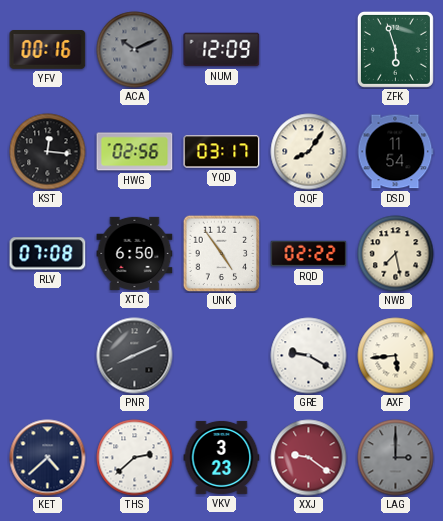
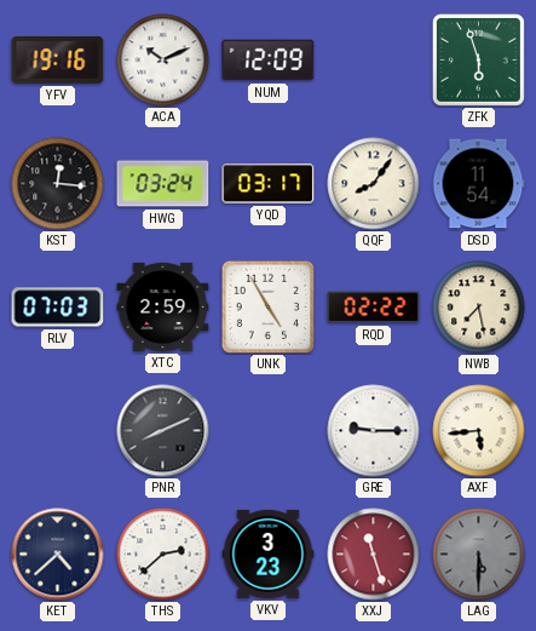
YFV: 00:16 -> 19:16 (58, 61)
ACA dial: grey -> white (163, 61)
HWG: 02:56 -> 03:24 (163, 184)
RLV: 07:08 -> 07:03 (58, 308)
XTC: 6:50 -> 2:59 (163, 306)
UNK: 4:54 -> 4:55 (267, 306)
GRE: 9:20 -> 9:15 (374, 431)
XXJ: 9:21 -> 11:27 (374, 555)
LAG: 3:00 -> 5:30 (479, 555)
